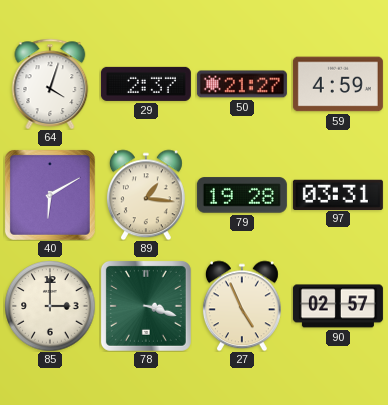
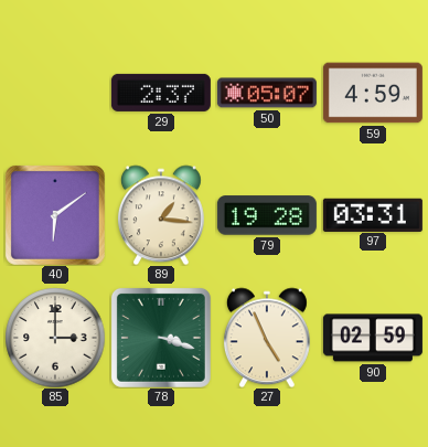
64: 4:03 -> none (50, 84)
50: 21:27 -> 05:07 (267, 93)
40: 6:10 -> 6:09 (55, 215)
90: 02:57 -> 02:59 (373, 338)
